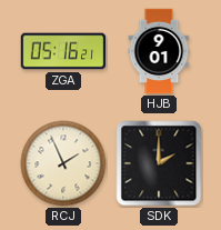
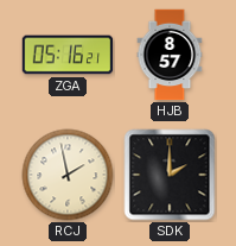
HJB: 9:01 -> 8:57 (170, 55)
RCJ: 1:56 -> 1:58 (68, 175)
